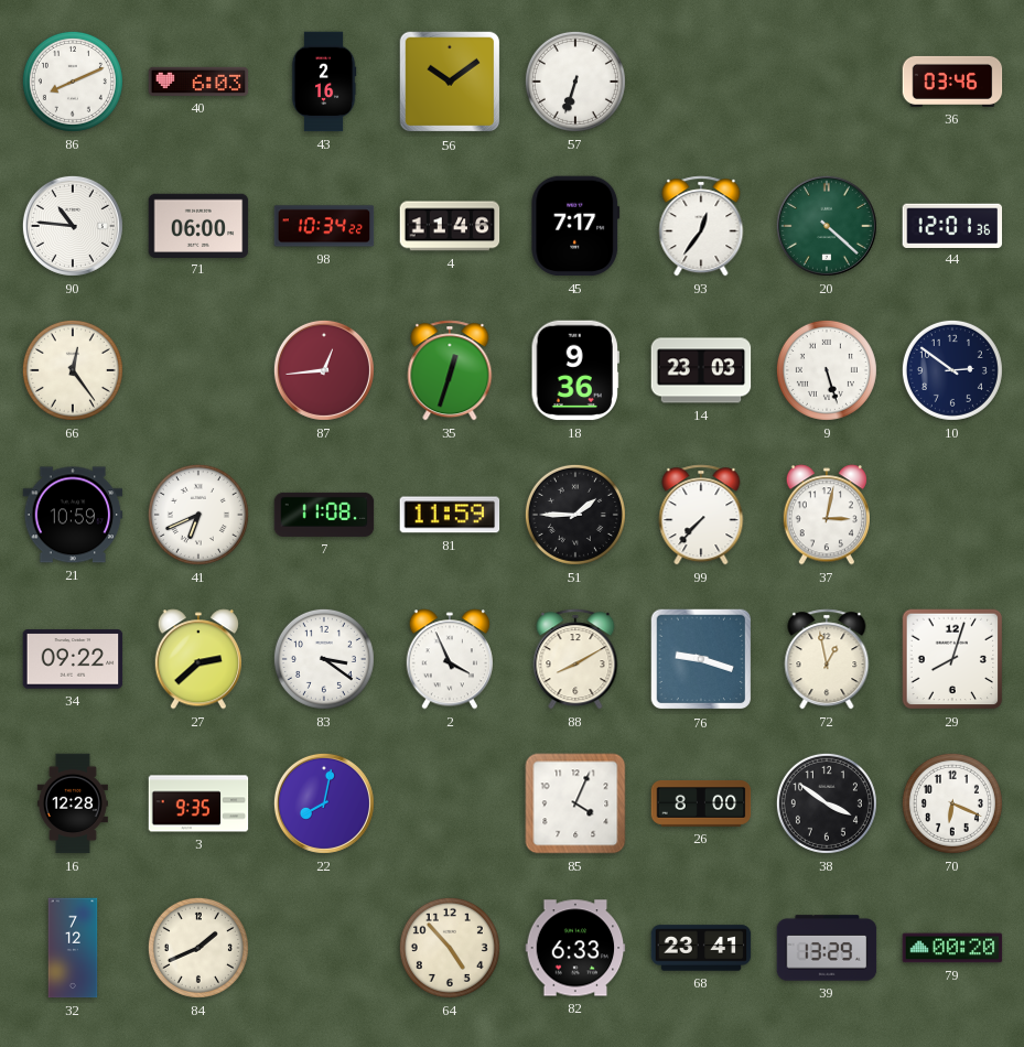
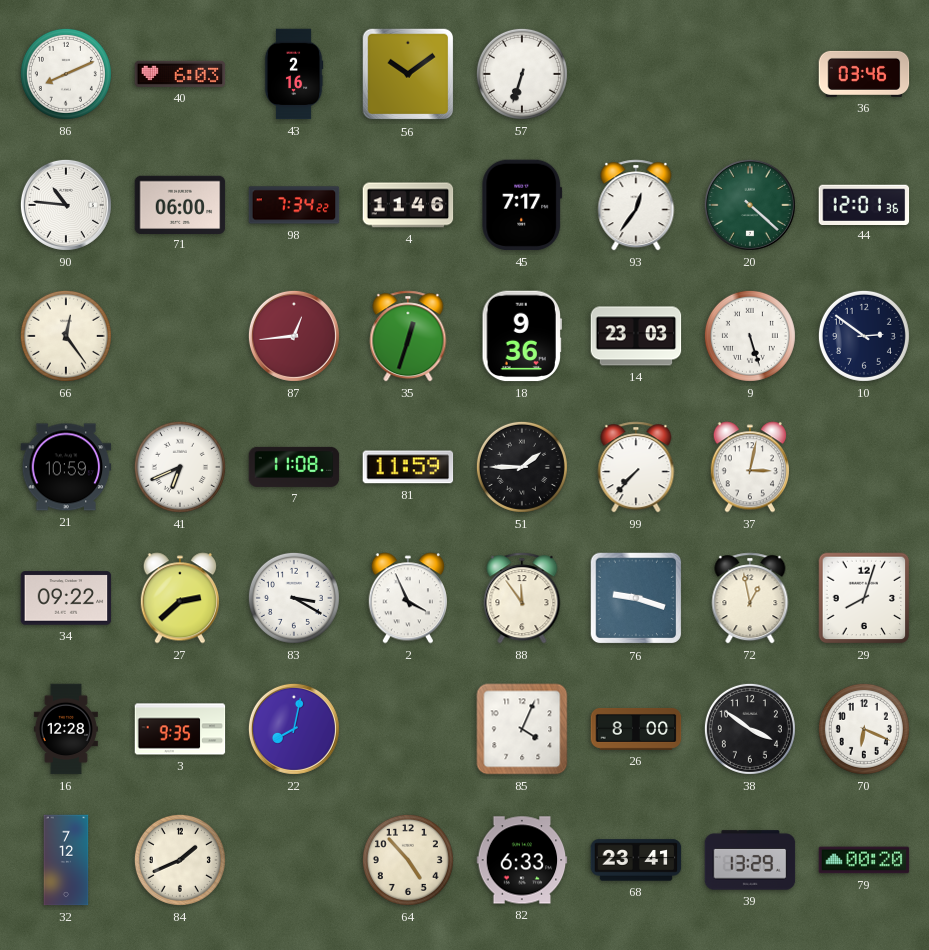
98: 10:34 -> 7:34 (294, 205)
83: 3:21 -> 3:20 (294, 598)
88: 8:10 -> 11:54 (522, 598)
